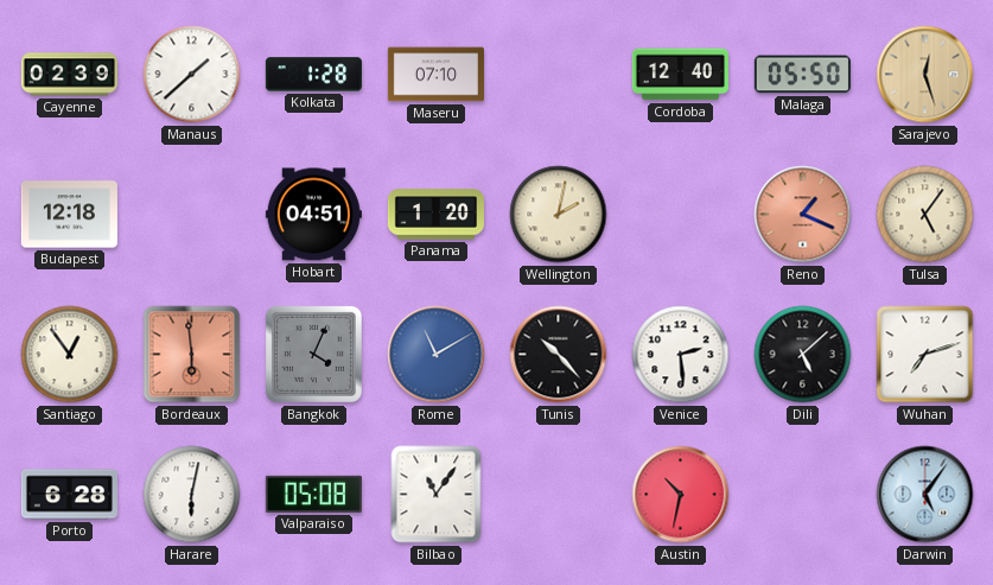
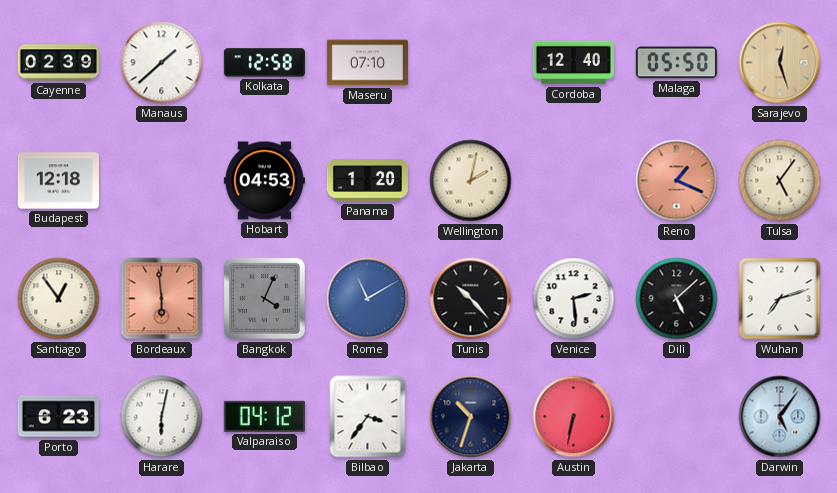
Kolkata: 1:28 -> 12:58 (264, 63)
Hobart: 04:51 -> 04:53 (264, 181)
Porto: 6:28 -> 6:23 (58, 417)
Valparaiso: 05:08 -> 04:12 (264, 416)
Bilbao: 11:06 -> 3:36 (368, 417)
Jakarta: none -> 10:33 (471, 417)
Austin: 10:32 -> 6:32 (574, 417)
